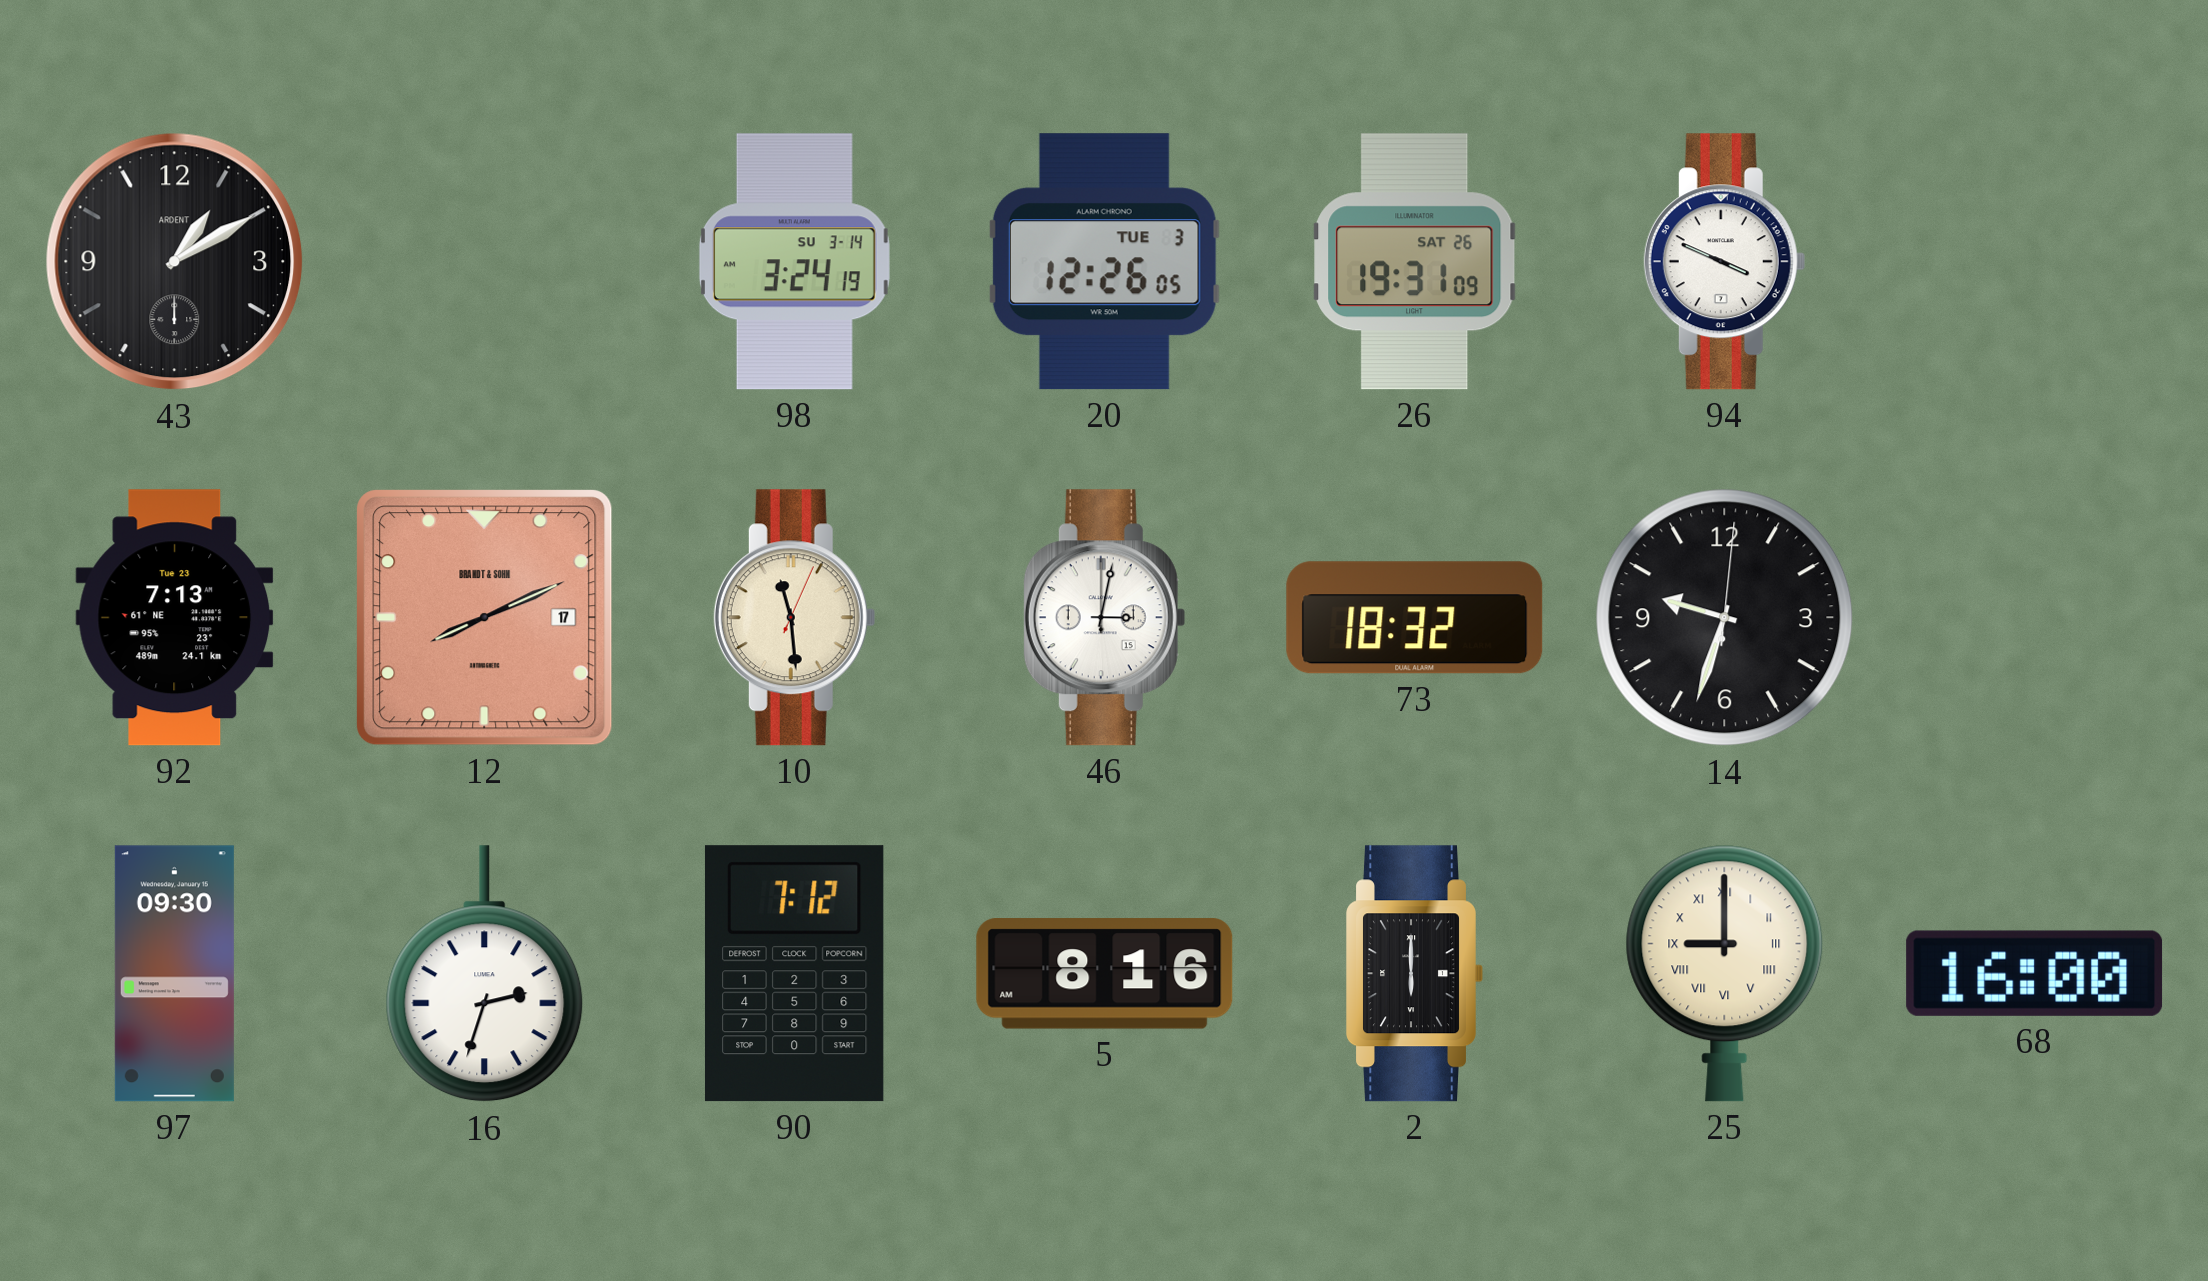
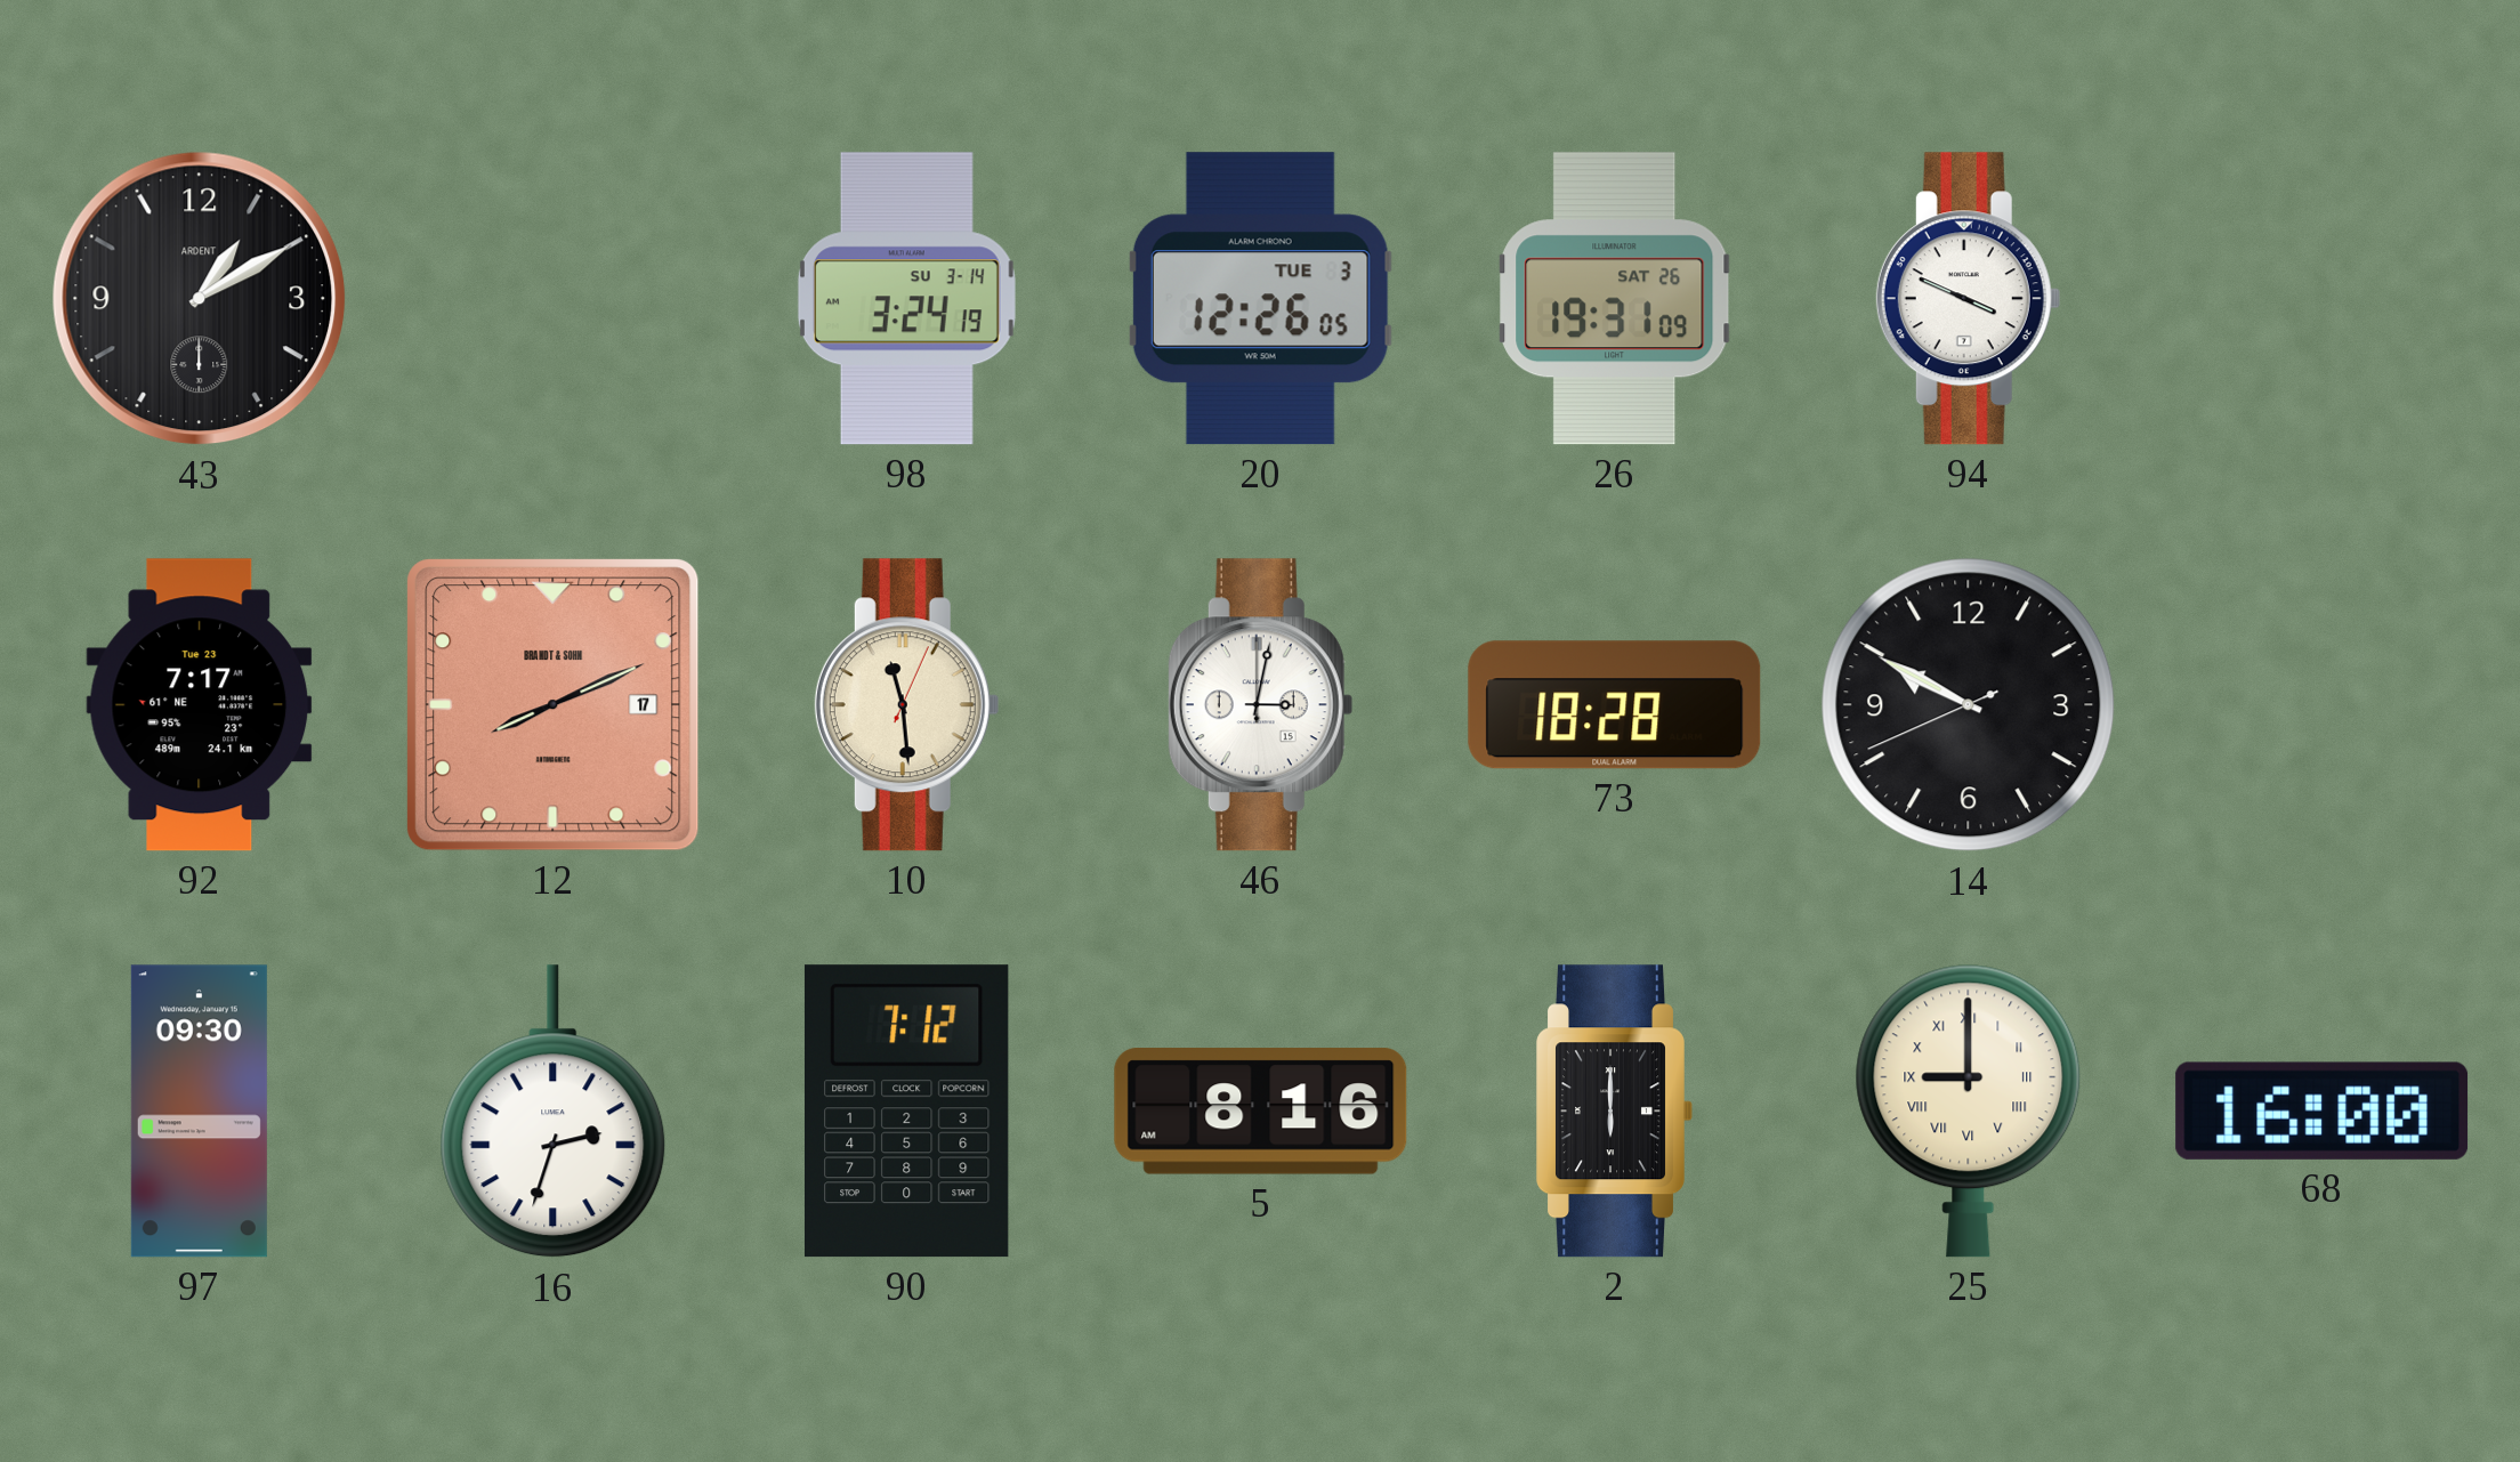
92: 7:13 -> 7:17 (200, 705)
73: 18:32 -> 18:28 (1615, 705)
14: 9:33 -> 9:49 (1969, 705)
